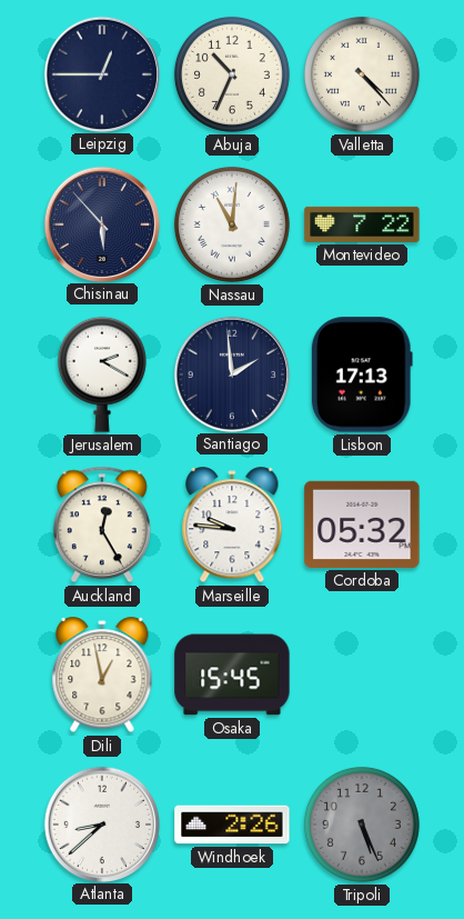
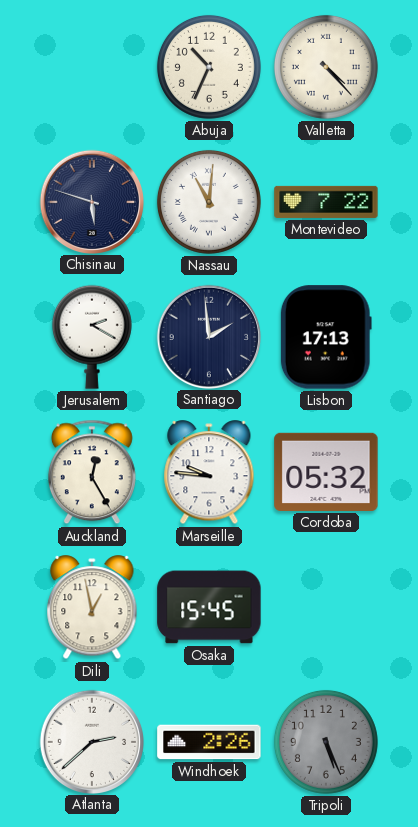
Leipzig: 12:45 -> none (101, 73)
Chisinau: 5:53 -> 5:48 (91, 201)
Atlanta: 8:38 -> 2:38 (91, 741)
